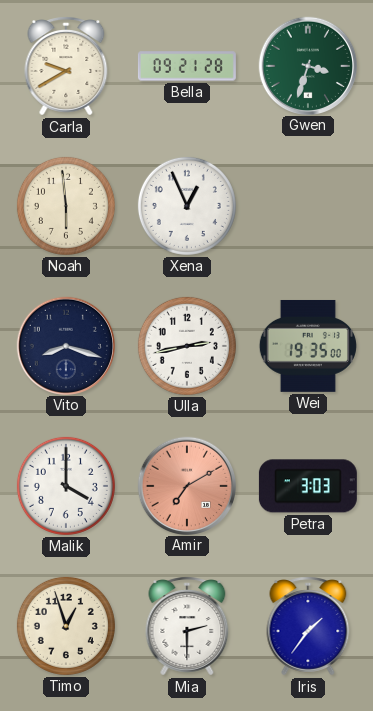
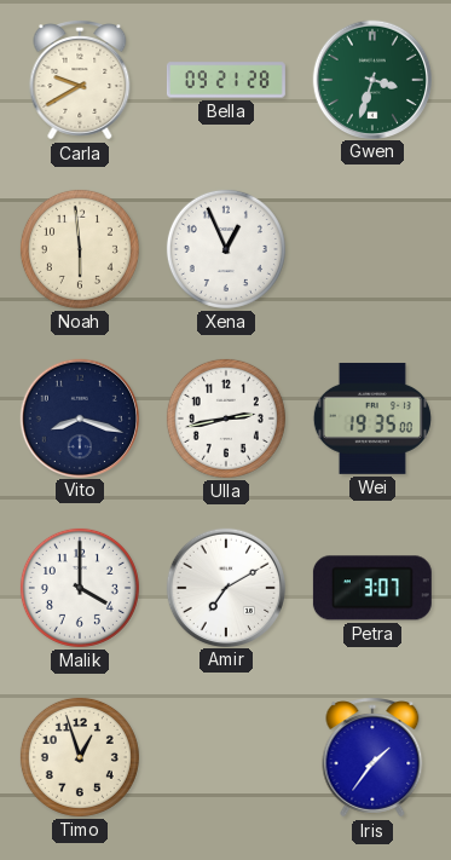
Amir dial: salmon -> white (225, 587)
Petra: 3:03 -> 3:07 (372, 588)
Mia: 2:30 -> none (187, 626)
